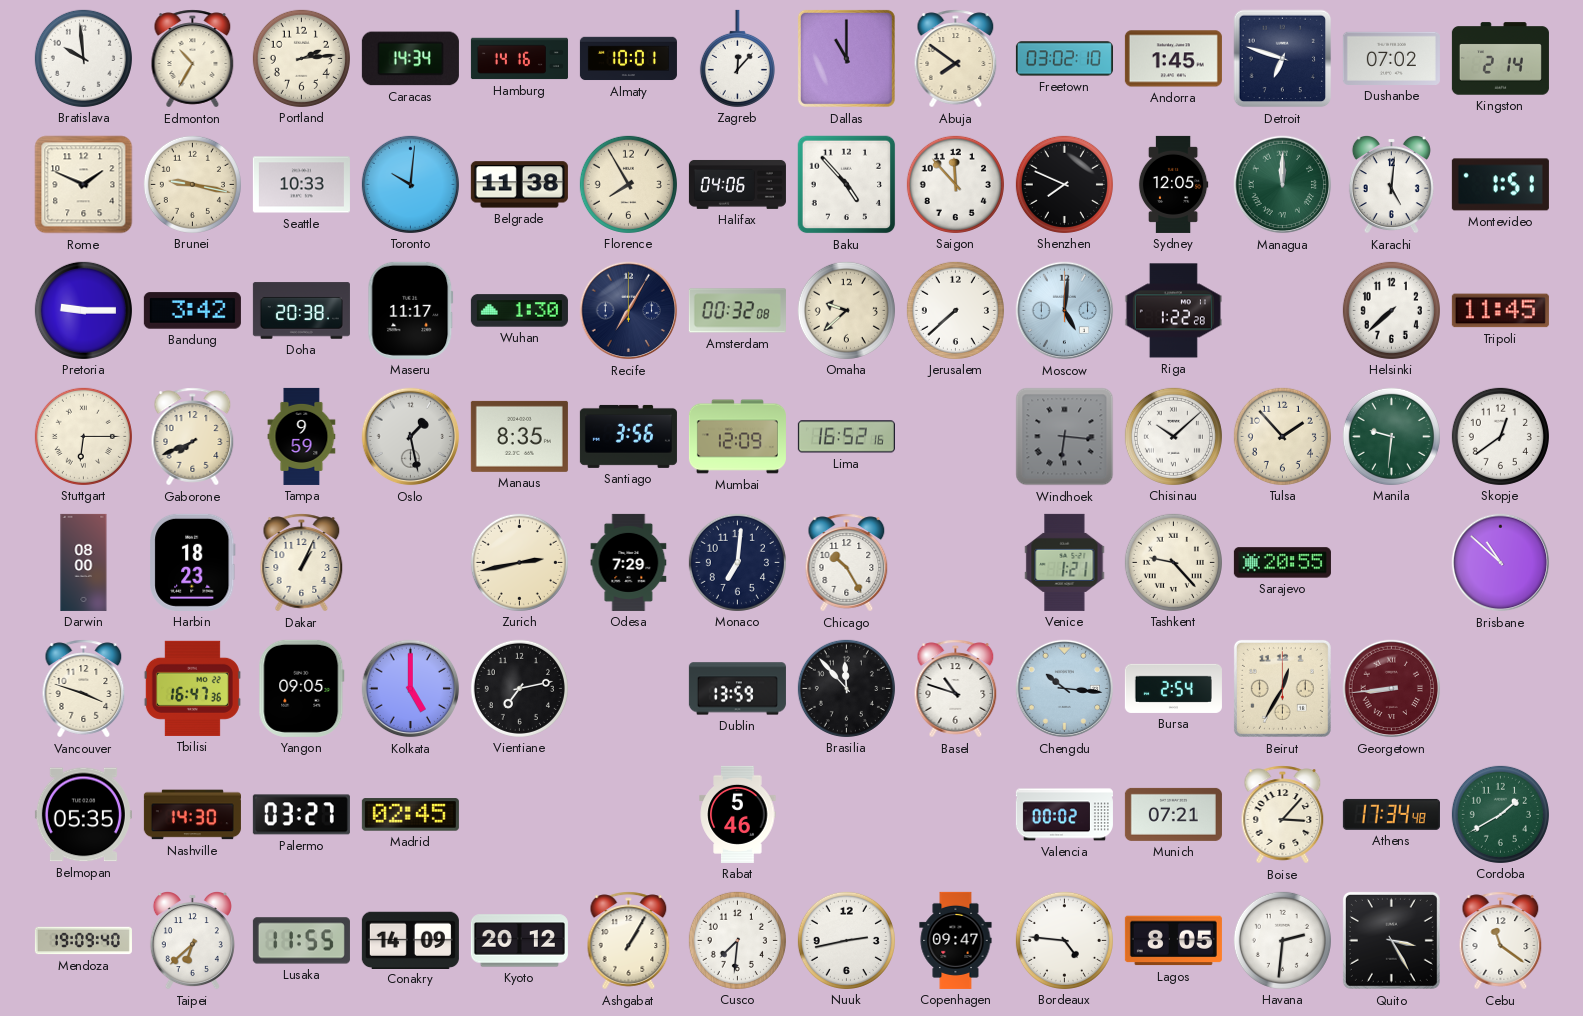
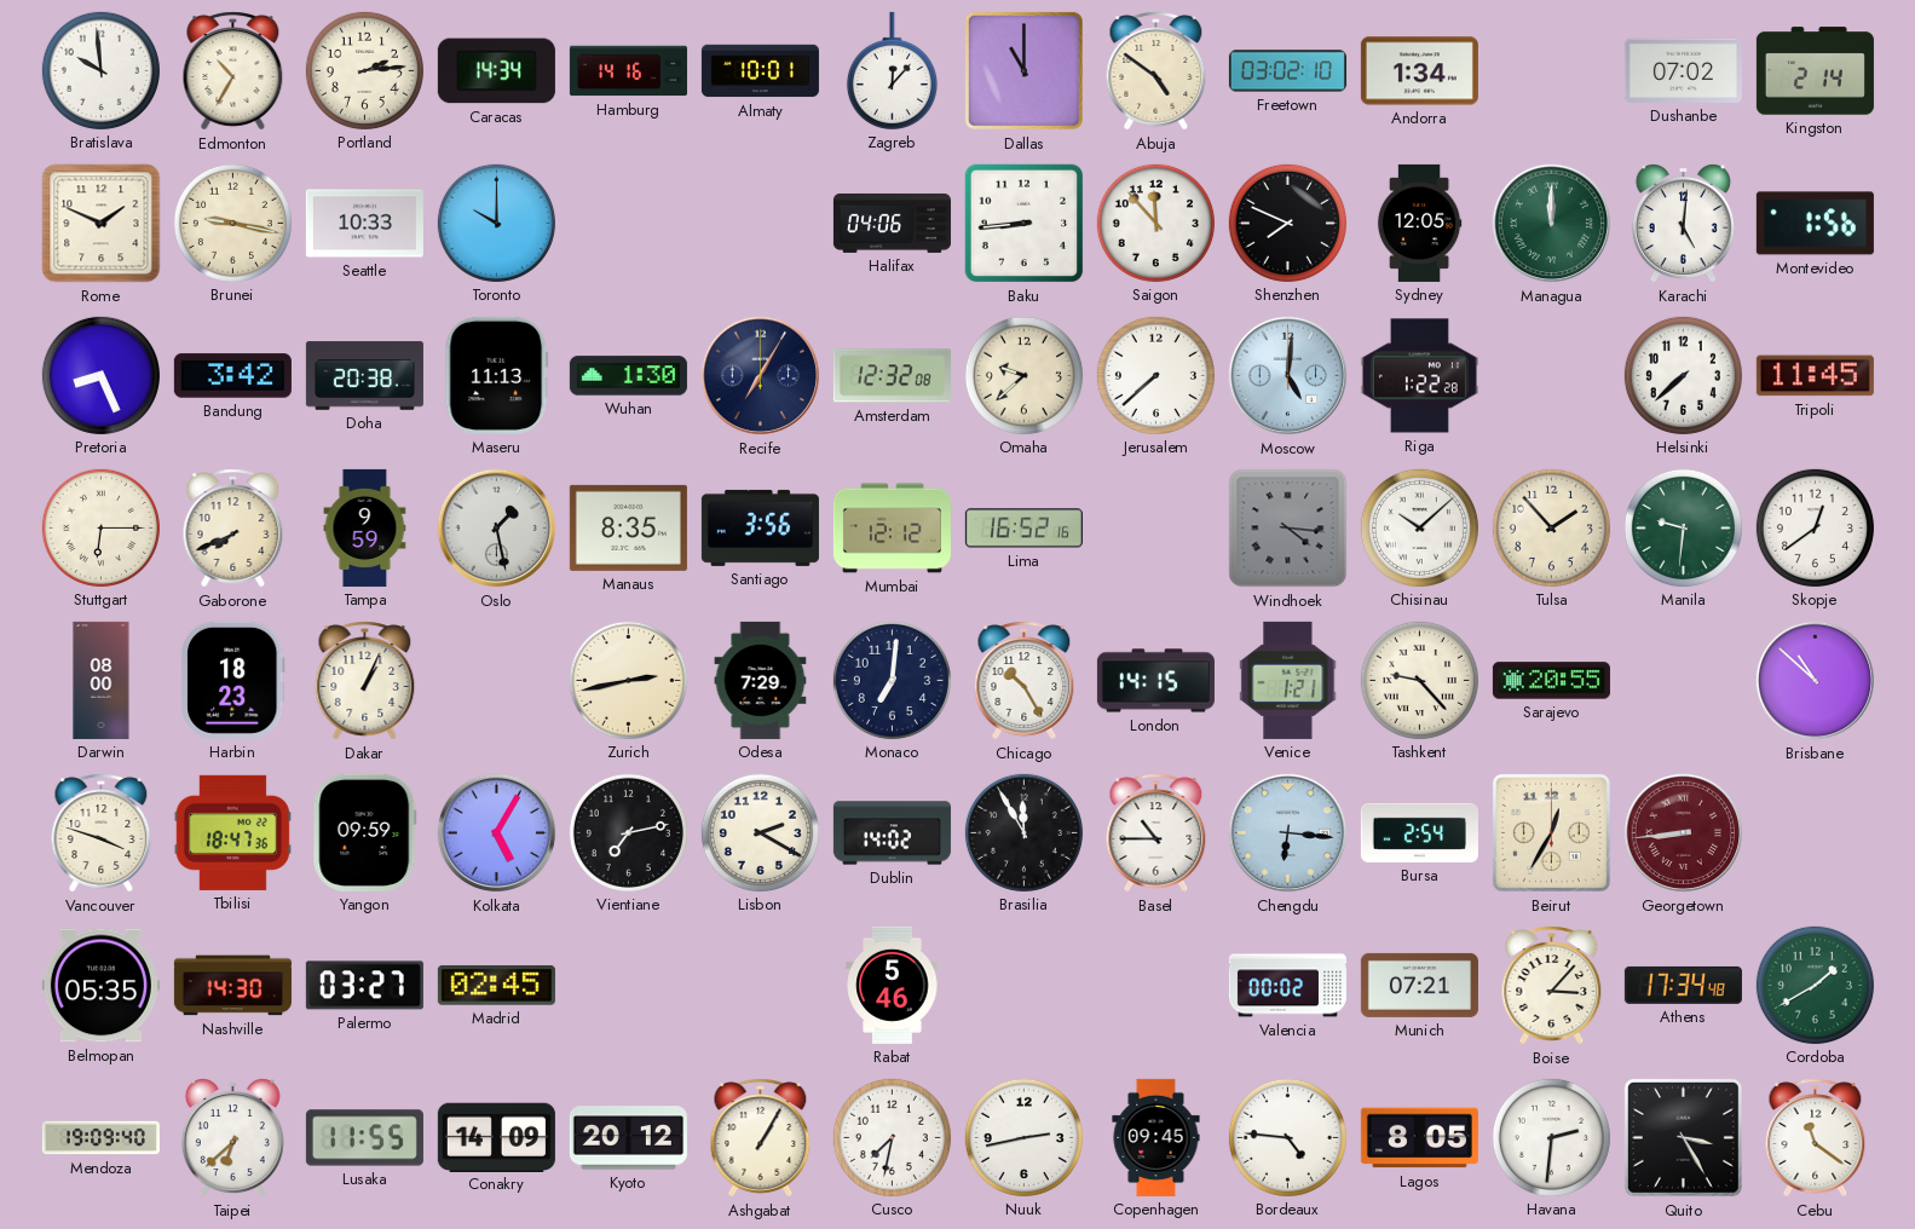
Abuja: 7:51 -> 4:51 (1157, 71)
Andorra: 1:45 -> 1:34 (1419, 71)
Detroit: 6:48 -> none (1283, 59)
Toronto: 10:01 -> 10:00 (496, 223)
Belgrade: 11:38 -> none (519, 185)
Florence: 7:55 -> none (628, 184)
Baku: 4:53 -> 8:44 (1025, 224)
Montevideo: 1:51 -> 1:56 (1815, 224)
Pretoria: 9:15 -> 8:26 (100, 375)
Maseru: 11:17 -> 11:13 (497, 375)
Amsterdam: 00:32 -> 12:32 (892, 376)
Mumbai: 12:09 -> 12:12 (892, 529)
Windhoek: 6:16 -> 4:16 (1288, 529)
London: none -> 14:15 (1155, 681)
Tbilisi: 16:47 -> 18:47 (232, 832)
Yangon: 09:05 -> 09:59 (365, 832)
Kolkata: 5:00 -> 5:05 (497, 833)
Lisbon: none -> 2:20 (760, 832)
Dublin: 13:59 -> 14:02 (892, 833)
Brasilia: 11:53 -> 11:55 (1023, 832)
Basel: 10:48 -> 10:45 (1157, 833)
Chengdu: 10:16 -> 6:16 (1288, 833)
Cusco: 7:31 -> 7:32 (892, 1137)
Copenhagen: 09:47 -> 09:45 (1157, 1137)
